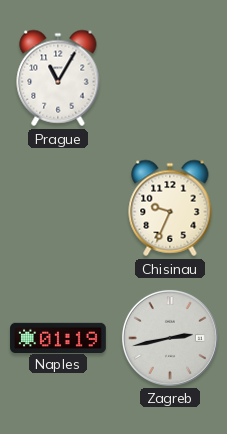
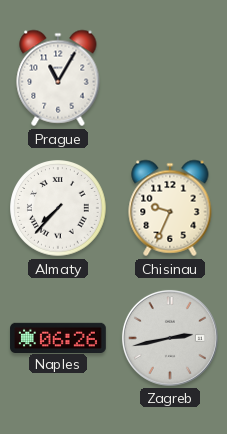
Almaty: none -> 7:37 (58, 208)
Naples: 01:19 -> 06:26 (58, 337)
